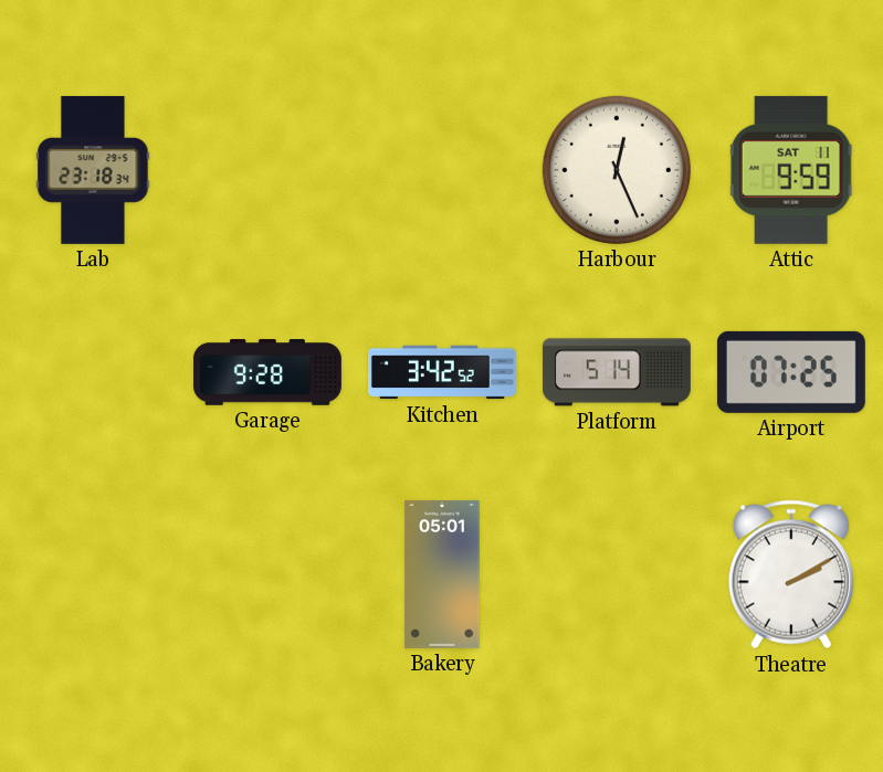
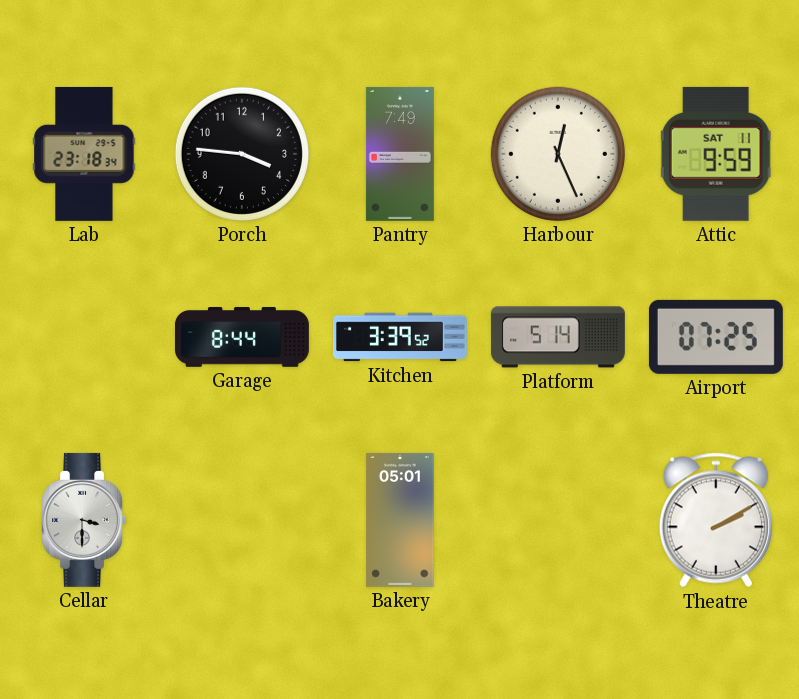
Porch: none -> 3:46 (242, 154)
Pantry: none -> 7:49 (400, 154)
Garage: 9:28 -> 8:44 (242, 337)
Kitchen: 3:42 -> 3:39 (400, 337)
Cellar: none -> 3:30 (83, 520)
